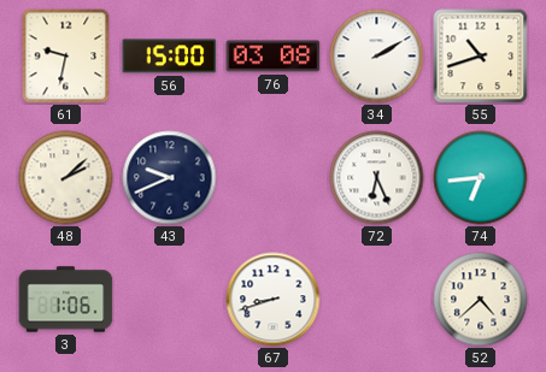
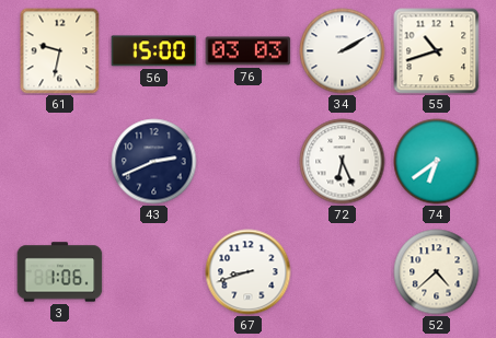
76: 03:08 -> 03:03 (249, 51)
48: 2:08 -> none (66, 178)
43: 9:41 -> 2:41 (154, 162)
74: 6:44 -> 6:39 (437, 162)
